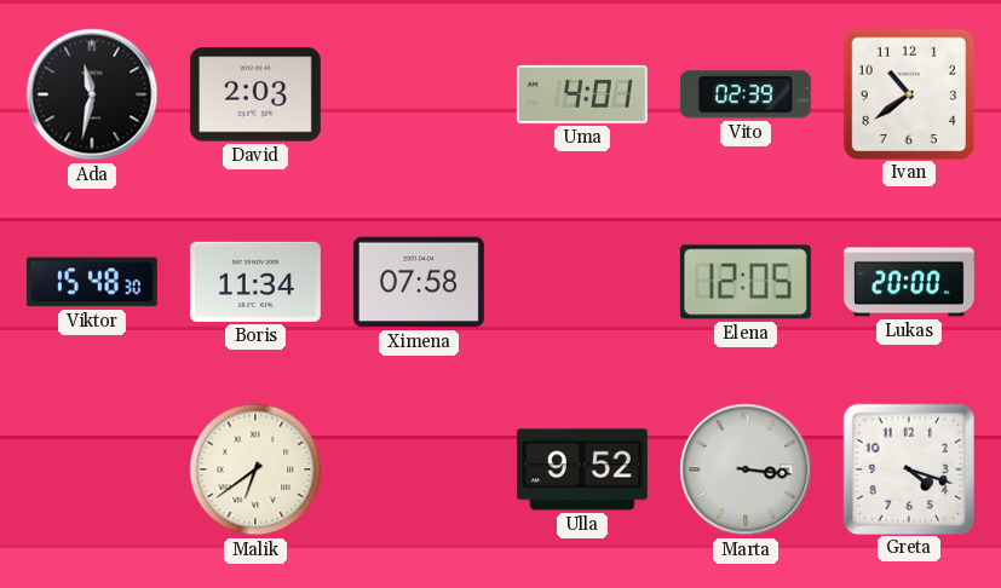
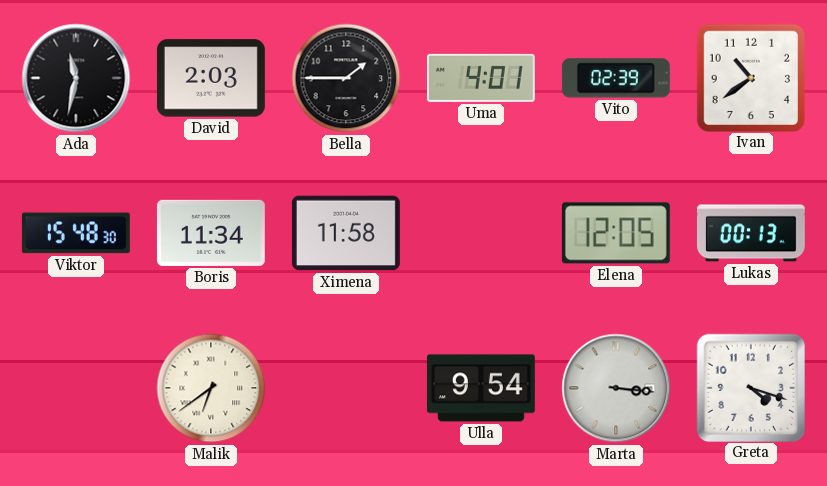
Bella: none -> 1:45 (346, 78)
Ximena: 07:58 -> 11:58 (346, 233)
Lukas: 20:00 -> 00:13 (751, 233)
Ulla: 9:52 -> 9:54 (481, 388)
